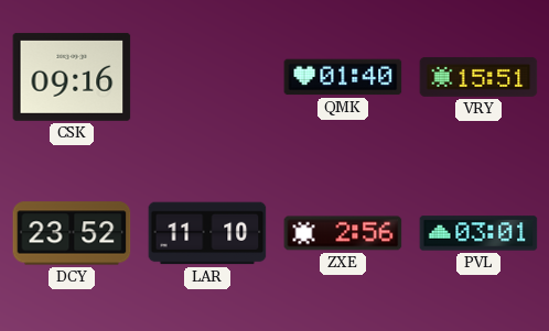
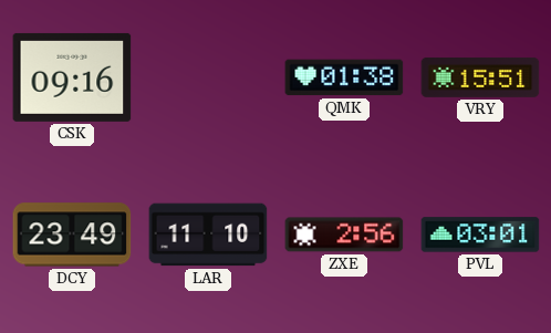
QMK: 01:40 -> 01:38 (344, 77)
DCY: 23:52 -> 23:49 (72, 235)
